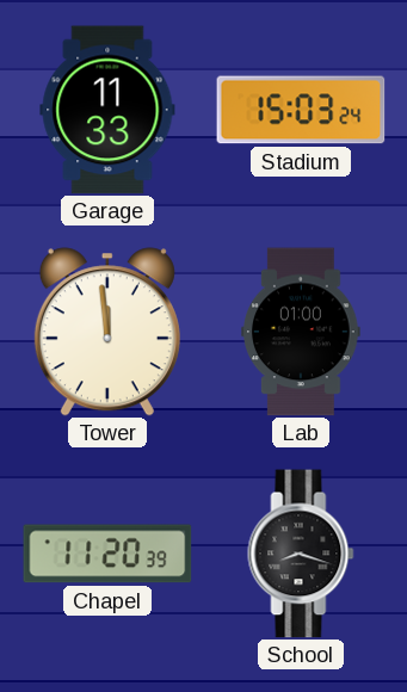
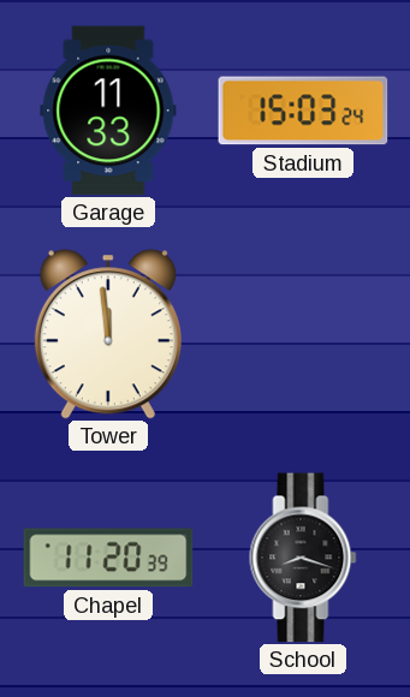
Lab: 01:00 -> none (302, 332)
